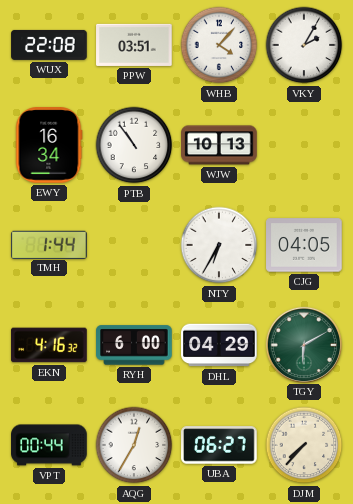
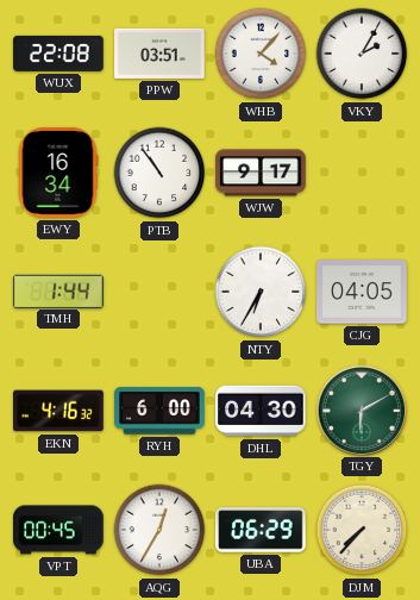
WJW: 10:13 -> 9:17 (261, 173)
DHL: 04:29 -> 04:30 (261, 411)
VPT: 00:44 -> 00:45 (58, 530)
UBA: 06:27 -> 06:29 (261, 530)
